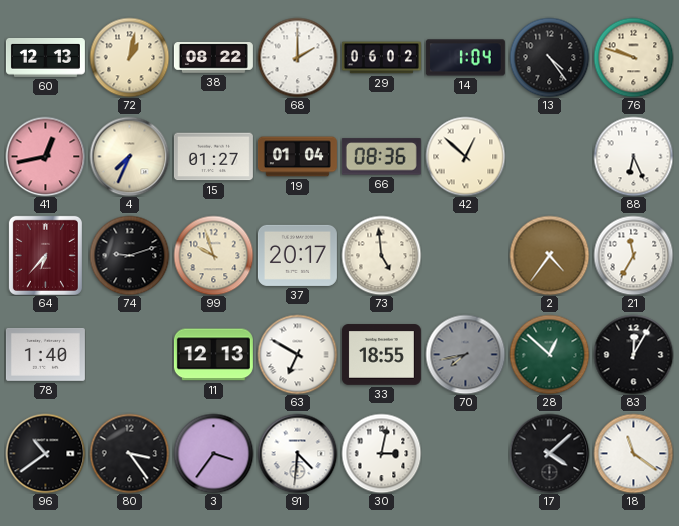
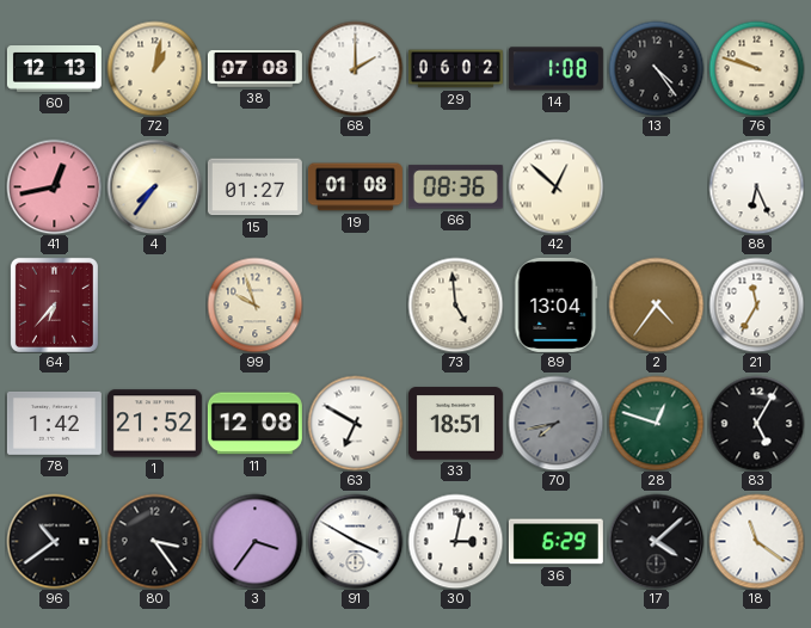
38: 08:22 -> 07:08 (254, 69)
14: 1:04 -> 1:08 (555, 69)
4: 7:34 -> 7:36 (154, 186)
19: 01:04 -> 01:08 (355, 187)
74: 9:12 -> none (129, 255)
37: 20:17 -> none (297, 255)
89: none -> 13:04 (557, 304)
78: 1:40 -> 1:42 (54, 423)
1: none -> 21:52 (154, 424)
11: 12:13 -> 12:08 (254, 424)
33: 18:55 -> 18:51 (455, 424)
28: 12:52 -> 12:48 (656, 423)
83: 12:05 -> 5:05 (756, 423)
91: 4:31 -> 3:50 (355, 541)
36: none -> 6:29 (555, 542)
